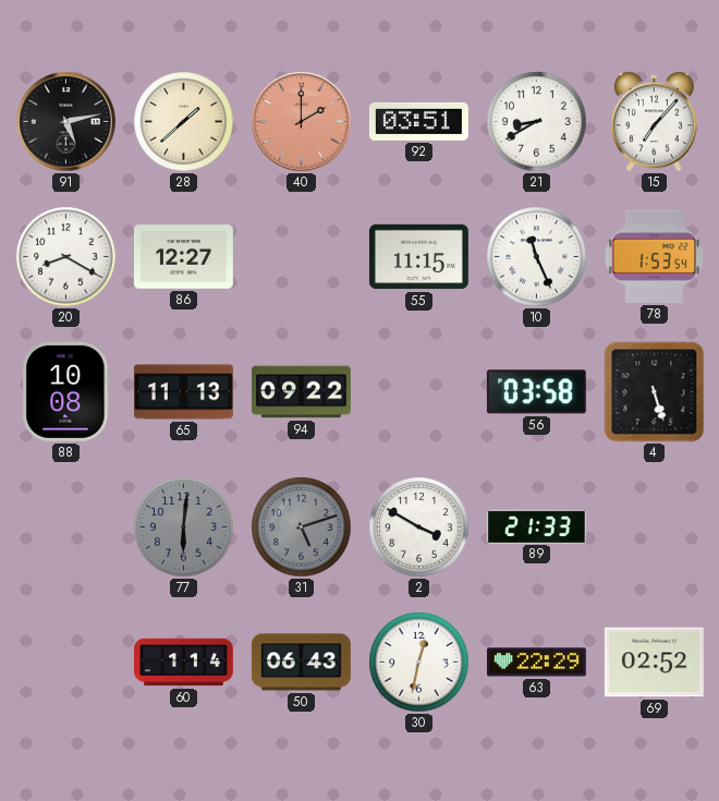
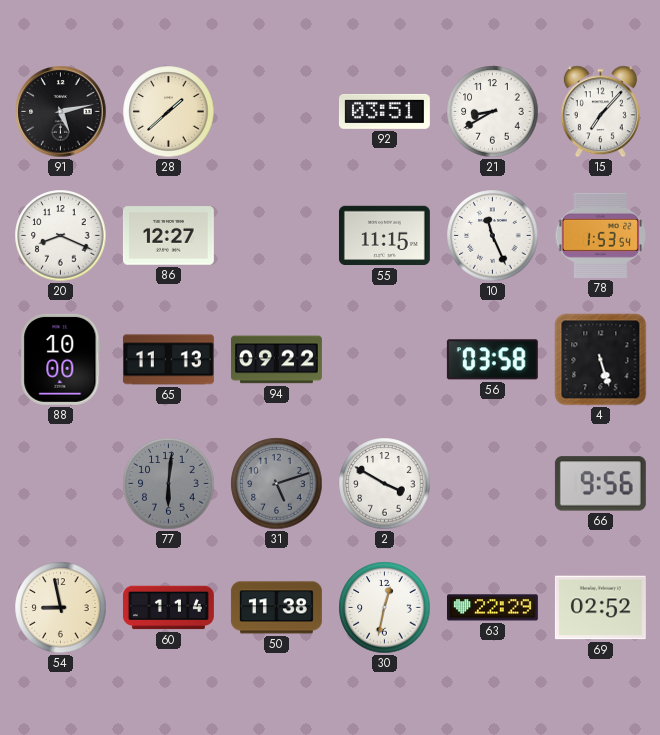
40: 2:00 -> none (302, 122)
20: 8:20 -> 8:19 (61, 236)
88: 10:08 -> 10:00 (61, 359)
89: 21:33 -> none (536, 526)
66: none -> 9:56 (600, 484)
54: none -> 8:58 (61, 608)
50: 06:43 -> 11:38 (276, 608)
